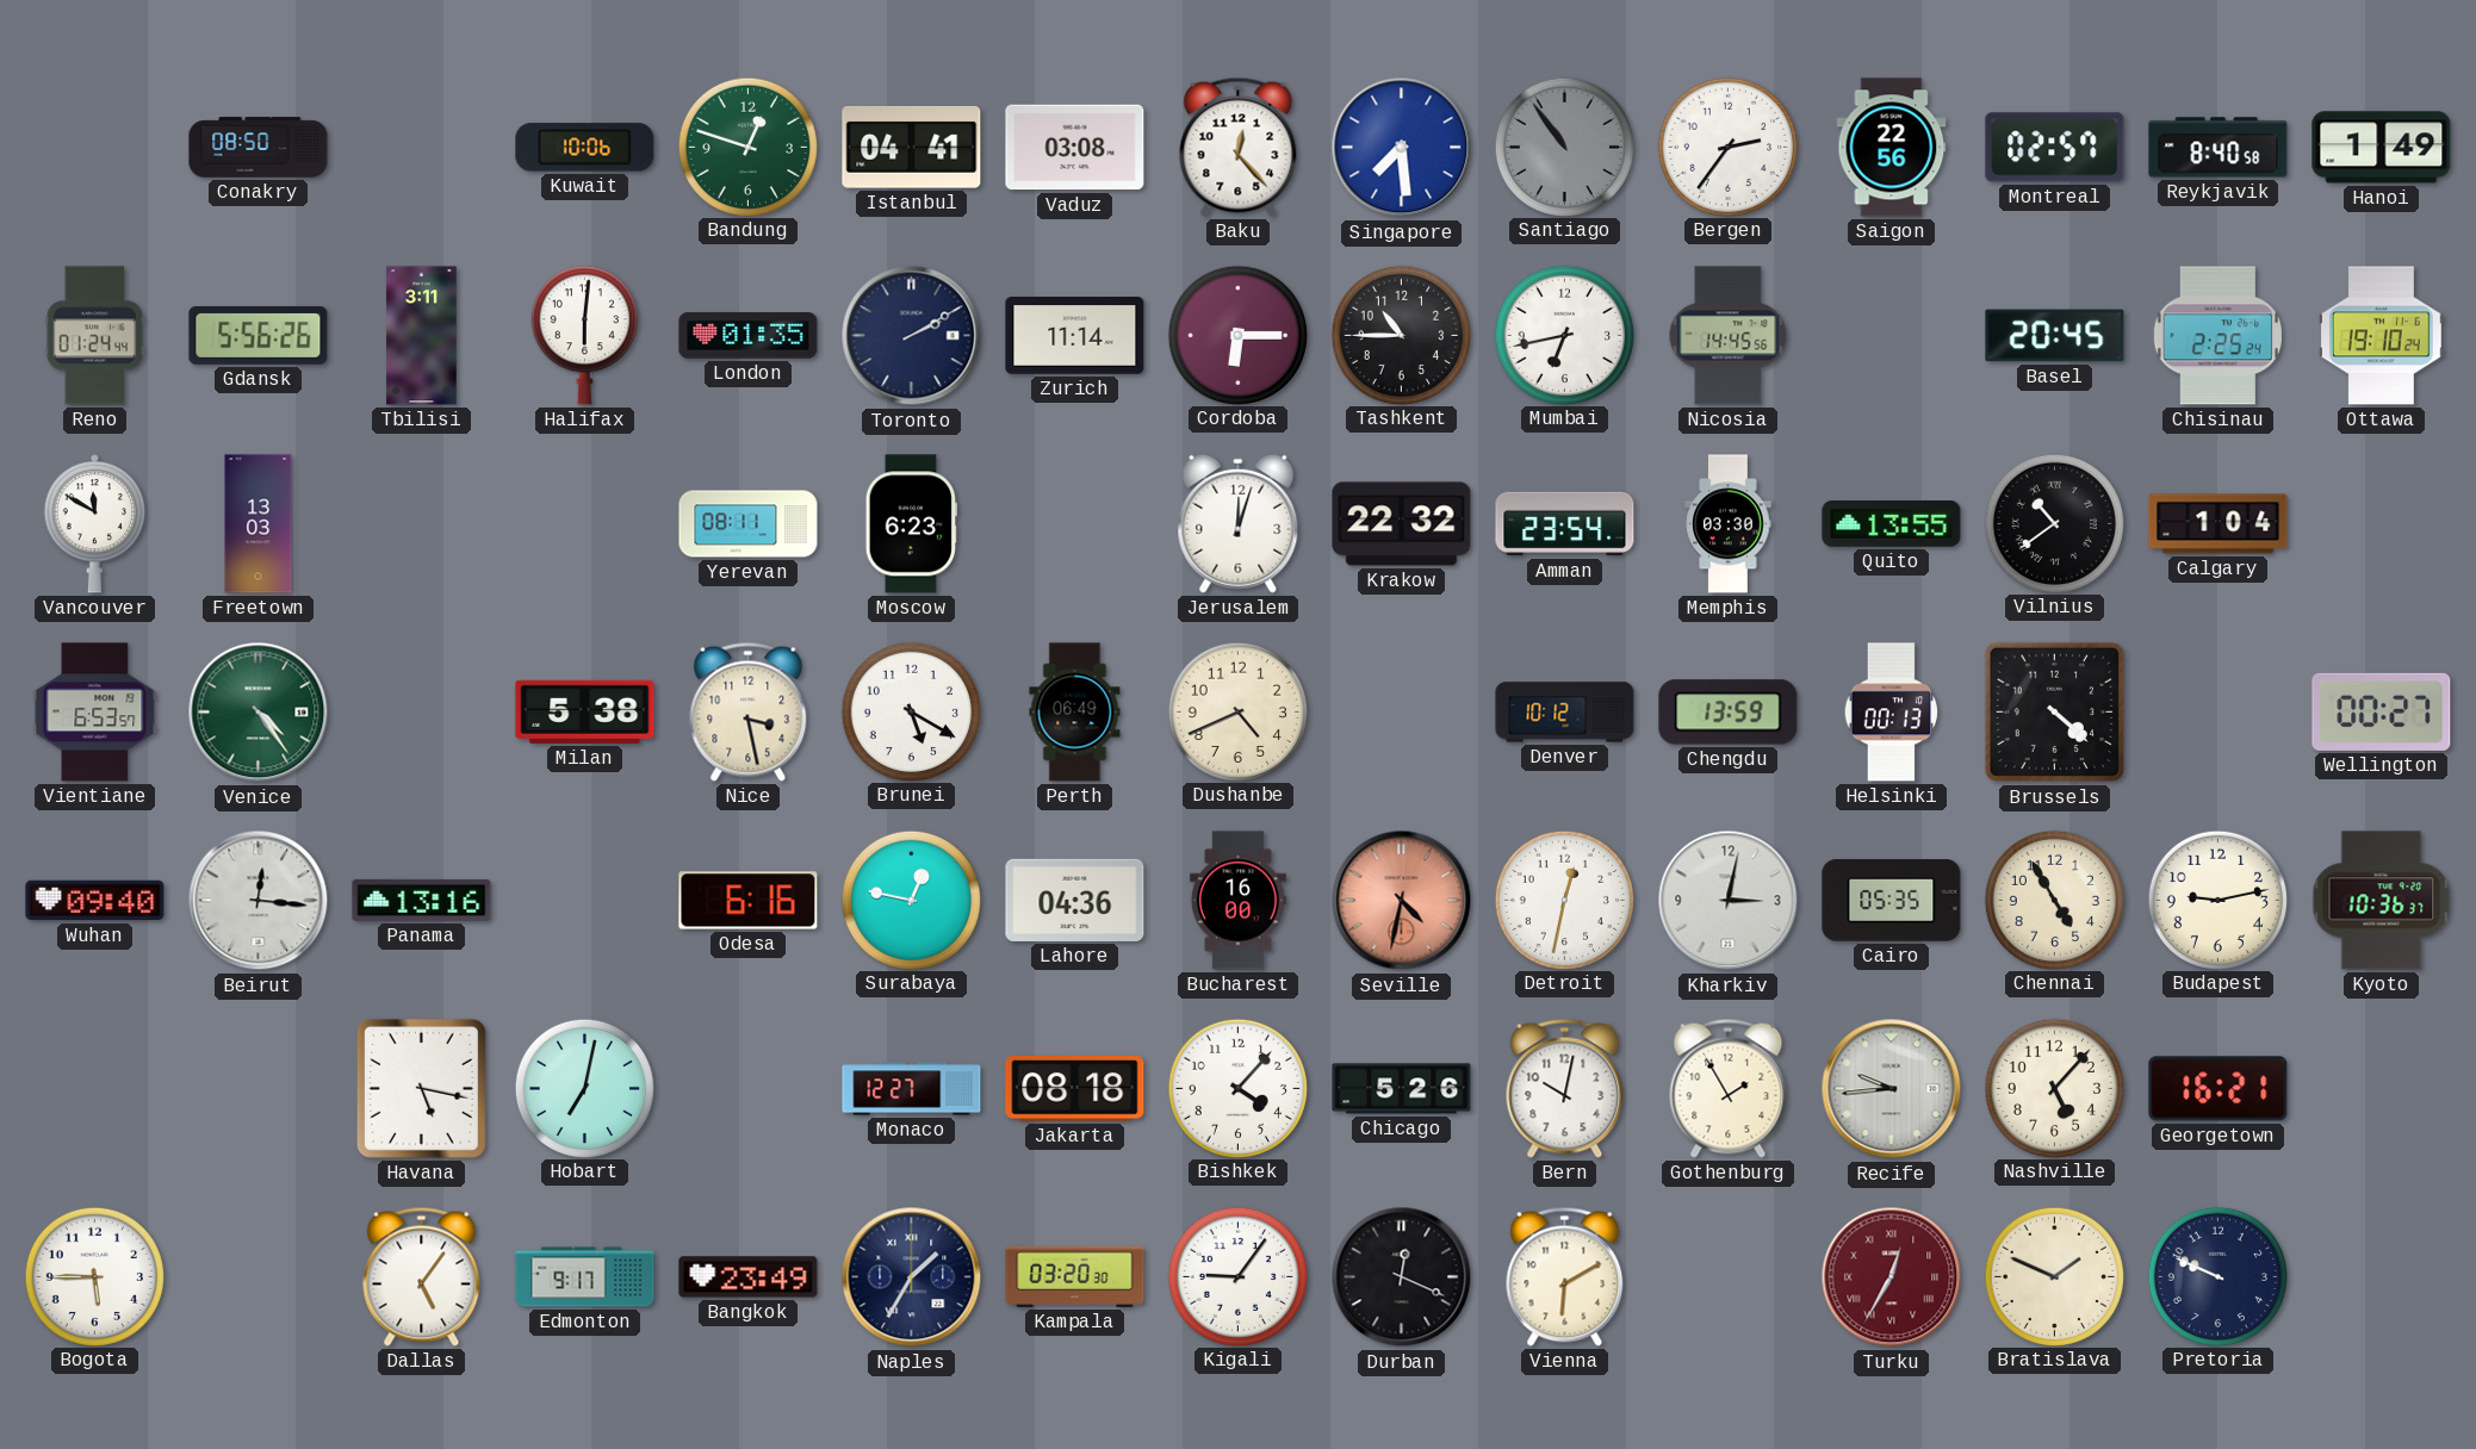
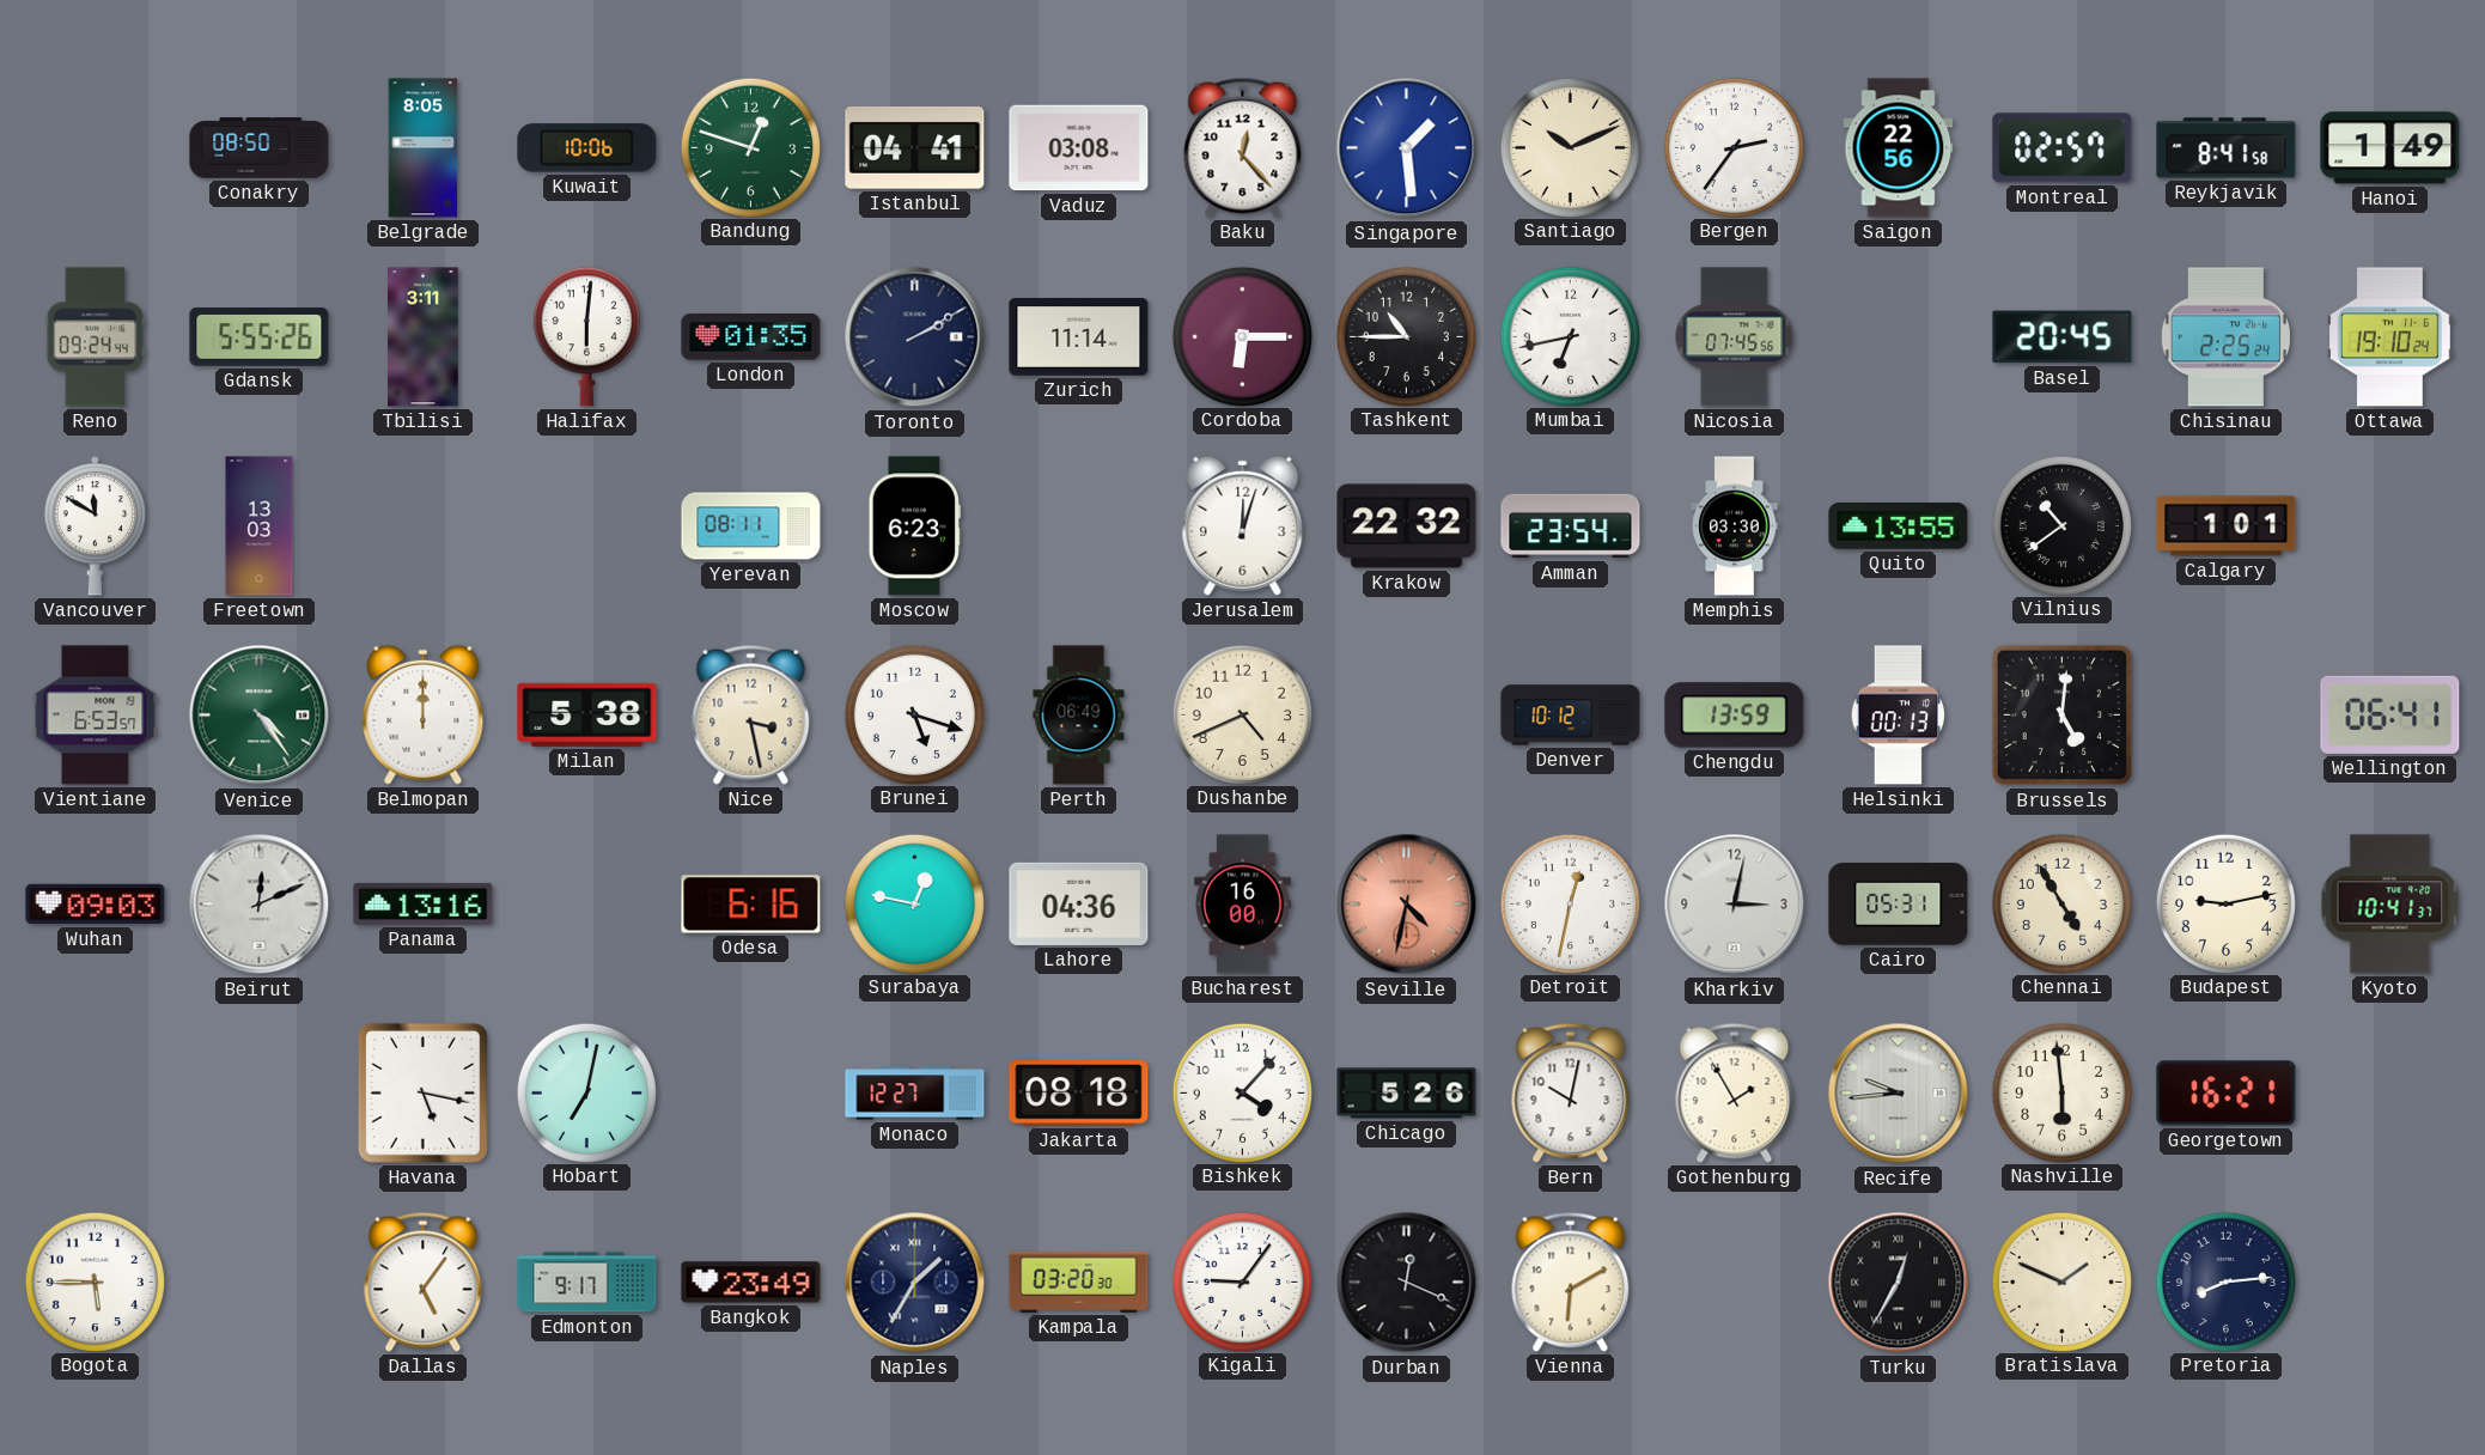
Belgrade: none -> 8:05 (424, 148)
Singapore: 7:29 -> 1:29 (1407, 148)
Santiago: 10:54 -> 10:11 (1570, 147)
Santiago dial: grey -> cream (1570, 147)
Reykjavik: 8:40 -> 8:41 (2227, 148)
Reno: 01:24 -> 09:24 (96, 337)
Gdansk: 5:56 -> 5:55 (260, 337)
Nicosia: 14:45 -> 07:45 (1735, 337)
Calgary: 1:04 -> 1:01 (2227, 526)
Belmopan: none -> 12:00 (424, 714)
Brunei: 5:20 -> 5:18 (914, 714)
Brussels: 4:22 -> 5:01 (2063, 716)
Wellington: 00:27 -> 06:41 (2390, 714)
Wuhan: 09:40 -> 09:03 (96, 905)
Beirut: 12:16 -> 12:11 (260, 905)
Cairo: 05:35 -> 05:31 (1899, 905)
Kyoto: 10:36 -> 10:41 (2390, 905)
Nashville: 5:07 -> 5:59 (2061, 1092)
Turku dial: burgundy -> black (1899, 1283)
Pretoria: 9:49 -> 8:14 (2225, 1282)
